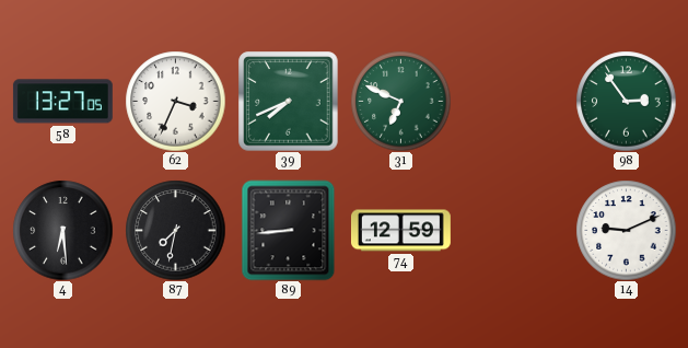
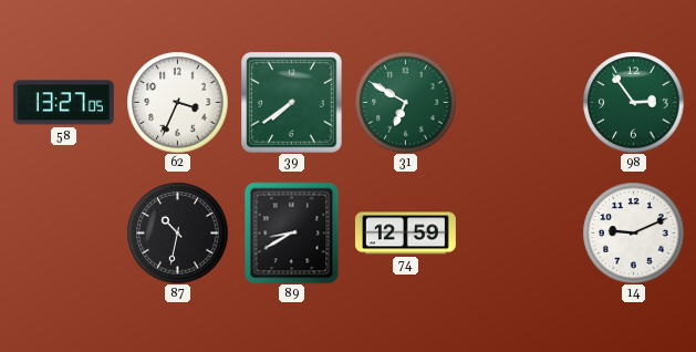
39: 7:41 -> 7:39 (291, 102)
31: 6:49 -> 6:50 (405, 102)
4: 6:29 -> none (62, 230)
87: 7:32 -> 10:32 (177, 232)
89: 8:44 -> 8:40 (292, 232)
